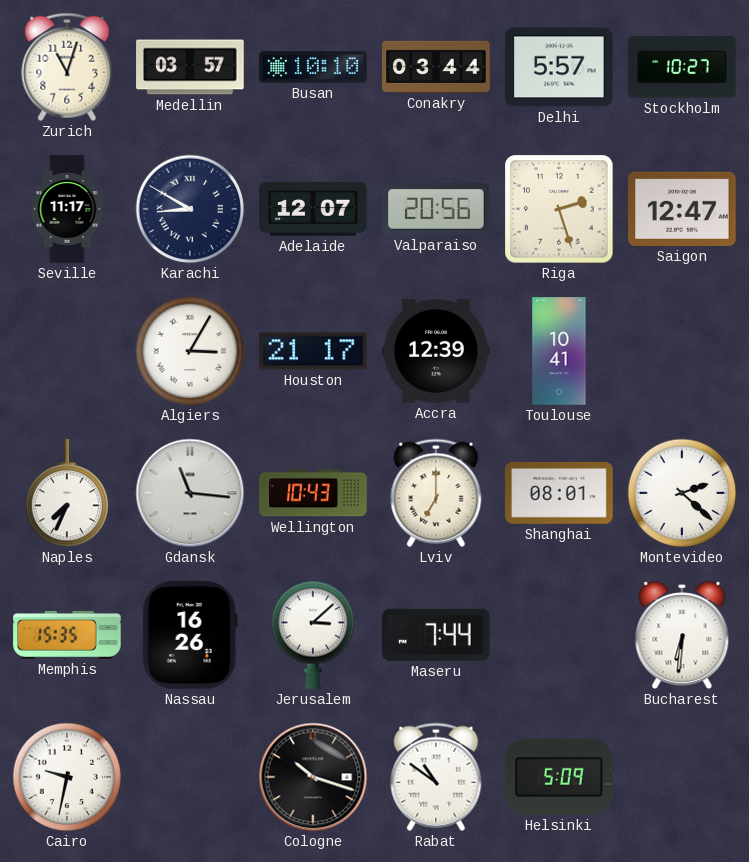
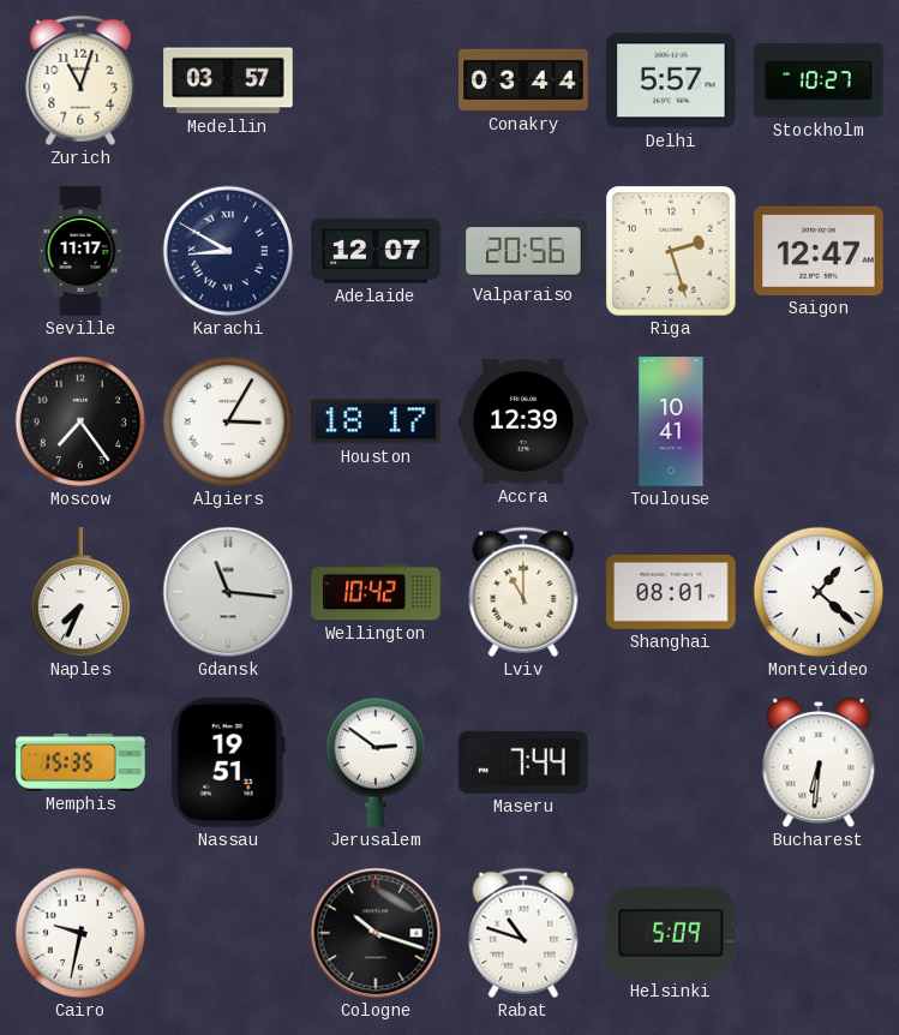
Busan: 10:10 -> none (313, 67)
Moscow: none -> 7:24 (80, 421)
Houston: 21:17 -> 18:17 (376, 421)
Wellington: 10:43 -> 10:42 (376, 592)
Lviv: 7:00 -> 11:00 (523, 592)
Montevideo: 2:22 -> 1:22 (819, 592)
Nassau: 16:26 -> 19:51 (228, 762)
Jerusalem: 3:08 -> 2:51 (376, 762)
Rabat: 10:51 -> 10:48 (523, 933)
